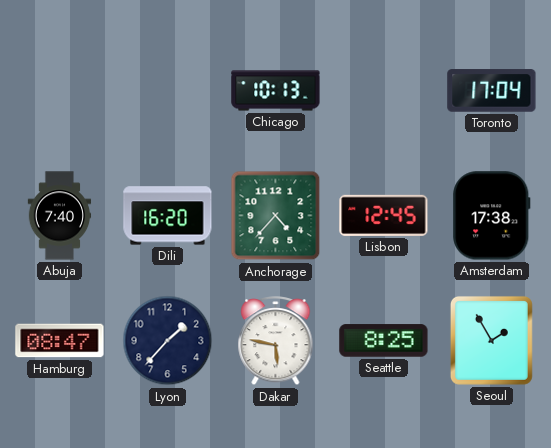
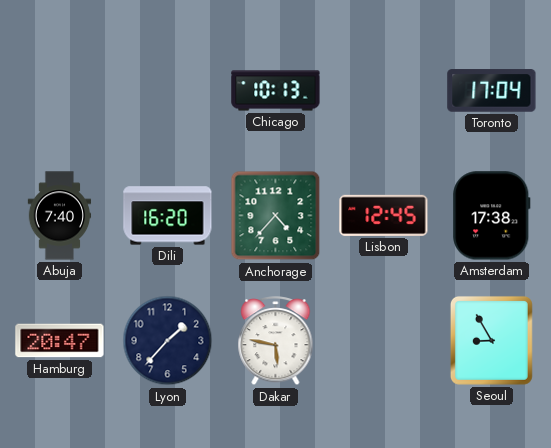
Hamburg: 08:47 -> 20:47 (60, 341)
Seattle: 8:25 -> none (384, 341)
Seoul: 1:55 -> 8:55 (491, 340)
